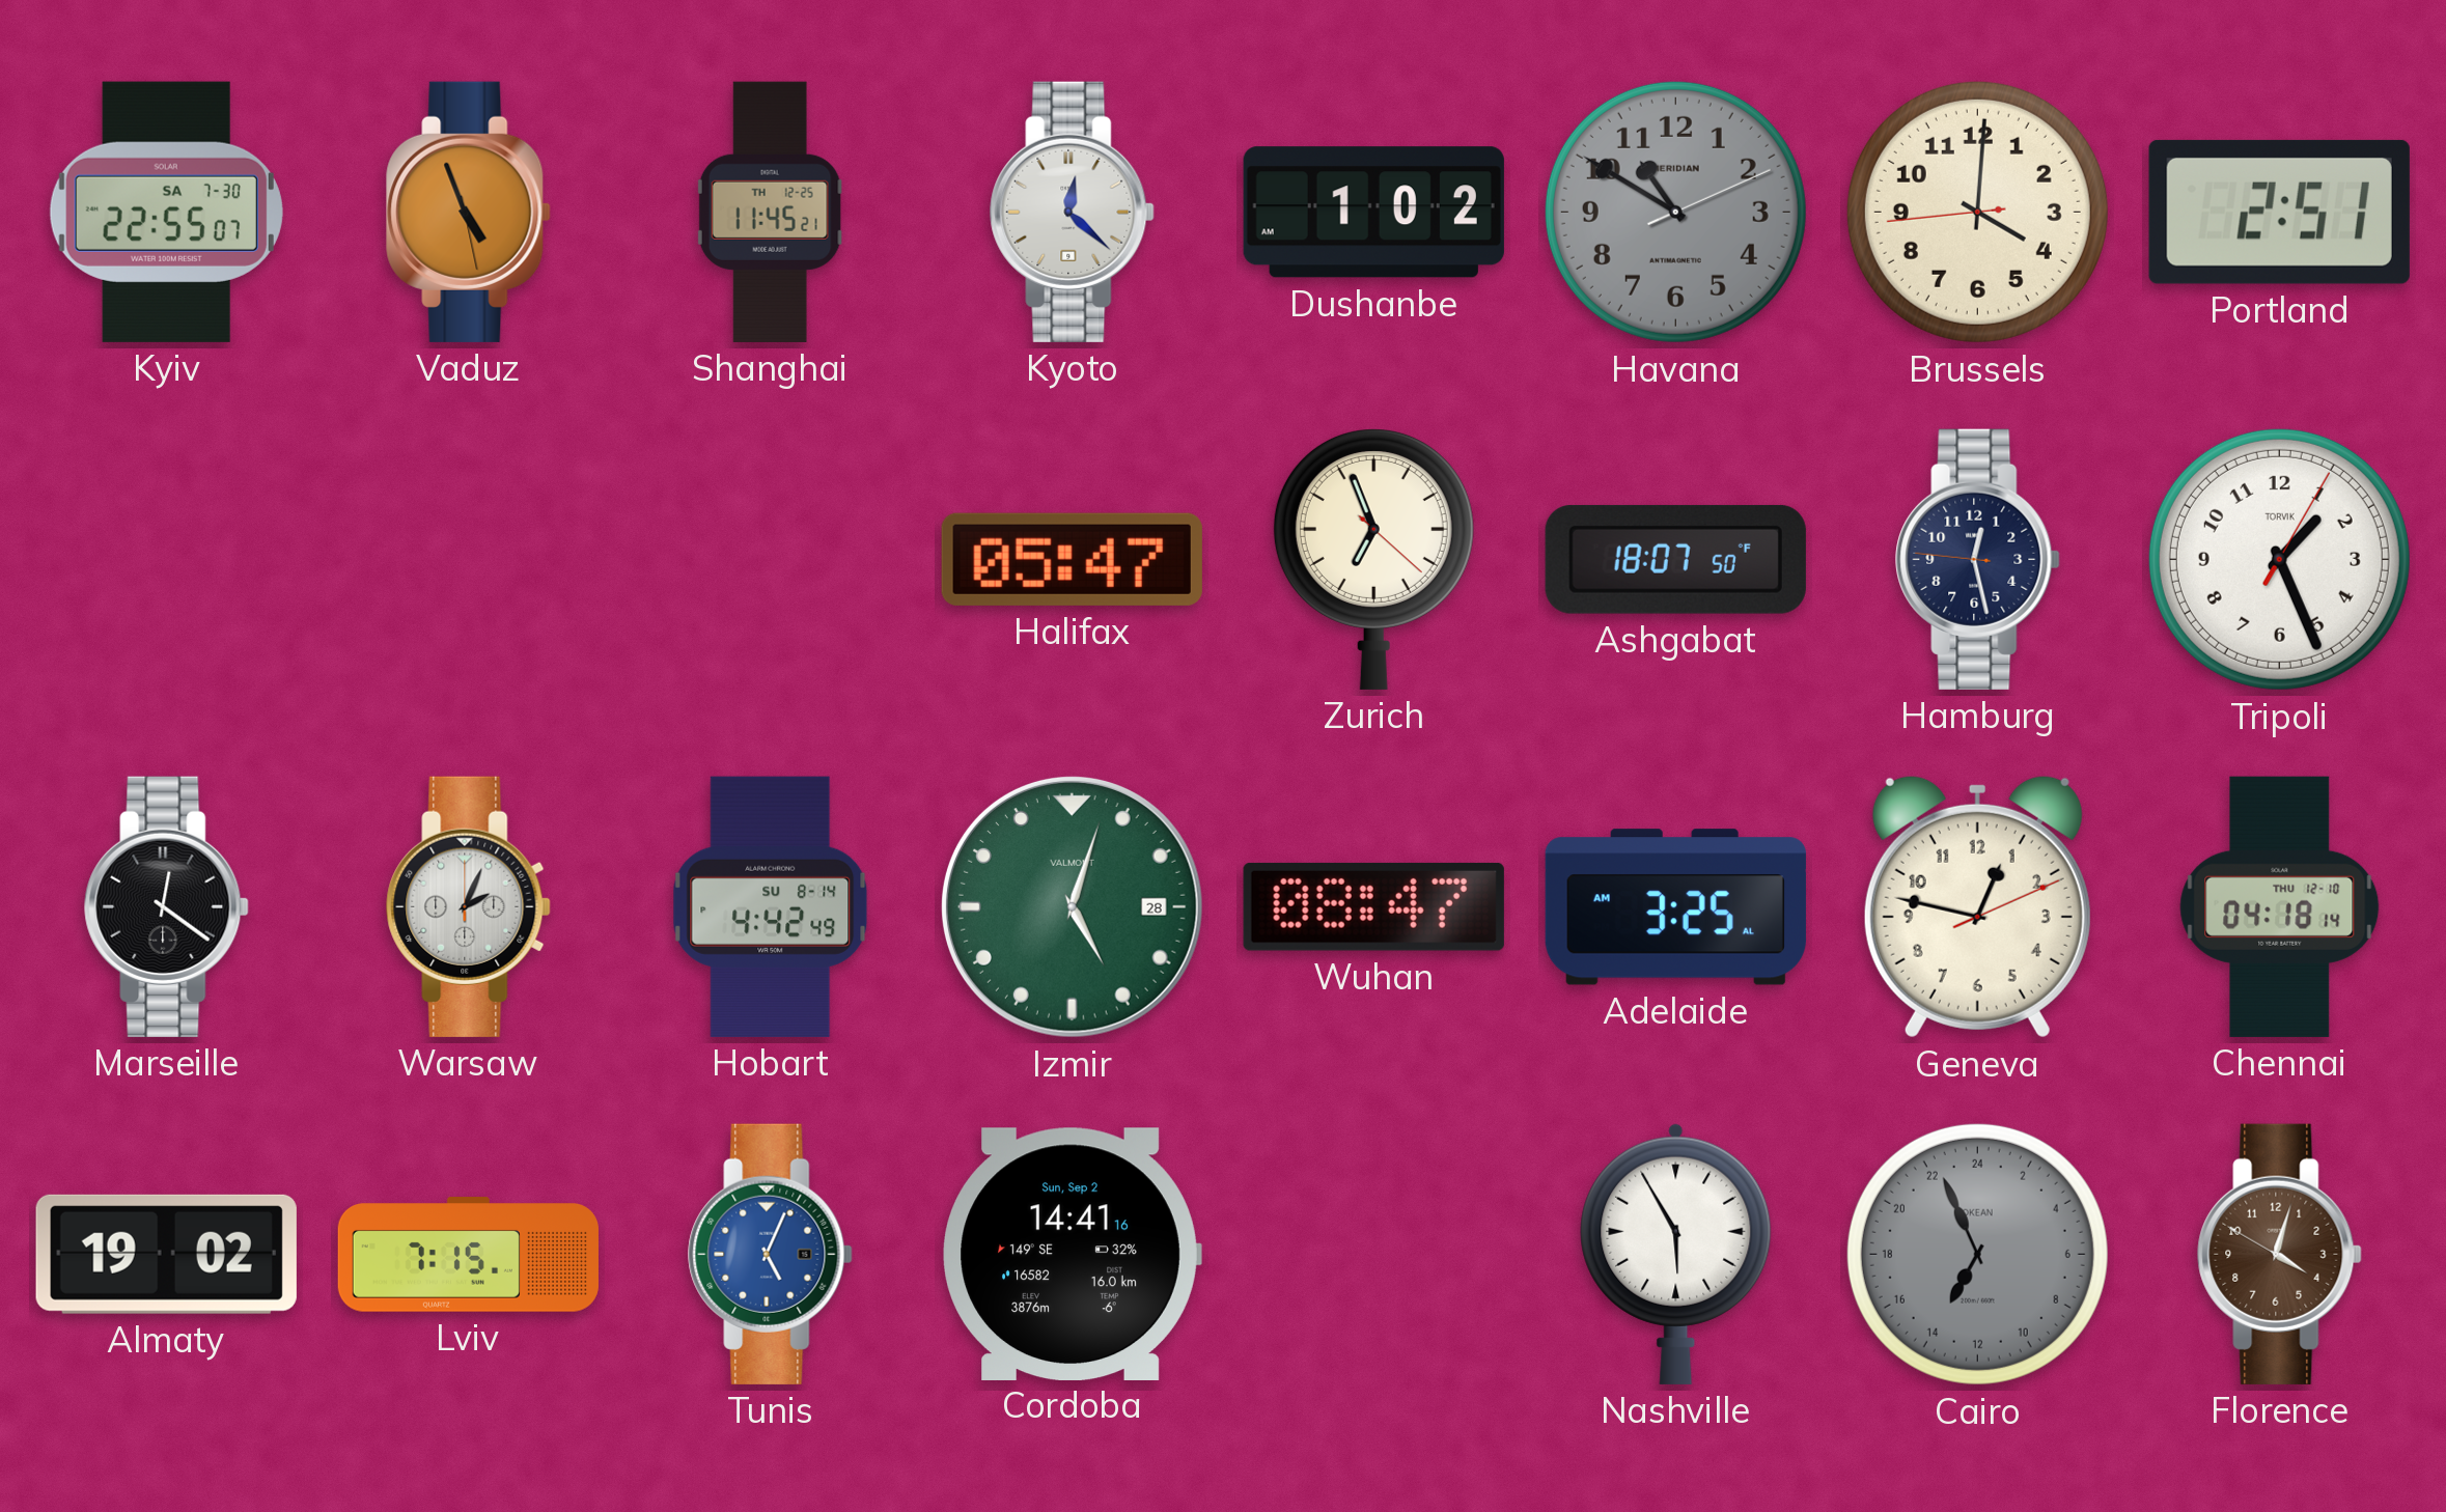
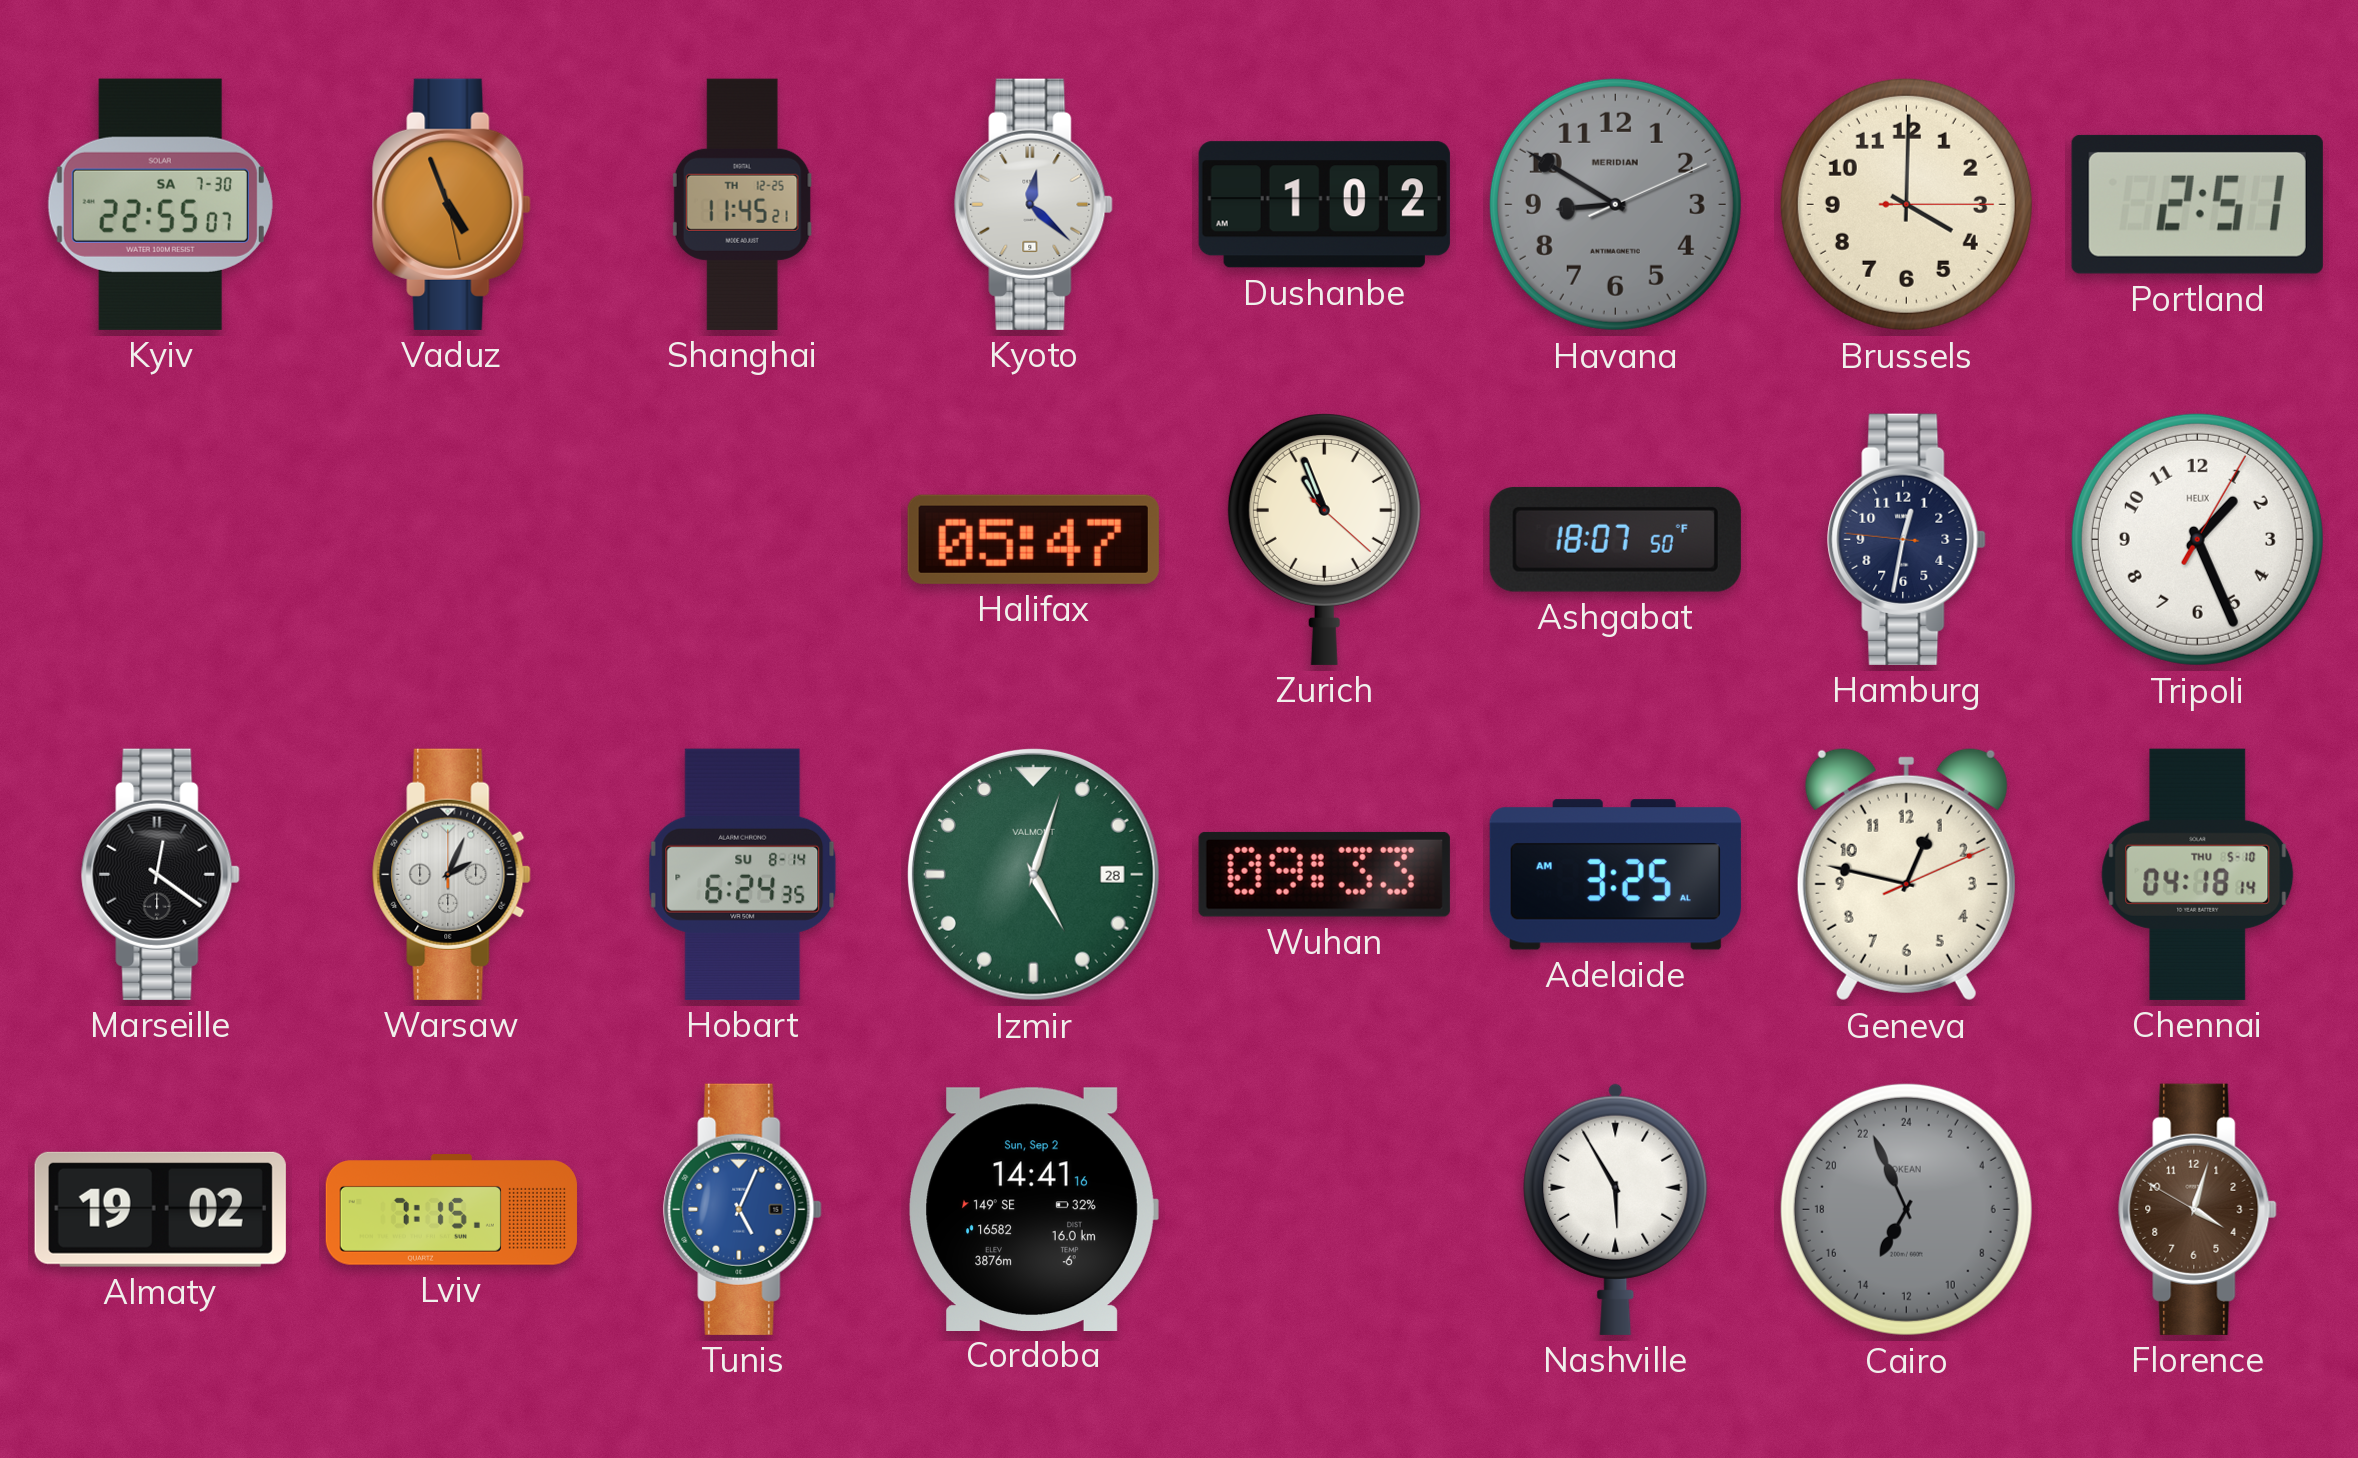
Havana: 10:50 -> 8:50 (1615, 204)
Brussels: 4:00:44 -> 4:00:15 (1906, 204)
Zurich: 6:56 -> 10:56 (1324, 539)
Hamburg: 12:27 -> 12:31 (1907, 539)
Tripoli brand: TORVIK -> HELIX (2197, 539)
Hobart: 4:42 -> 6:24 (743, 874)
Wuhan: 08:47 -> 09:33 (1324, 874)
Chennai date: THU 12-10 -> THU 5-10 (2198, 874)
